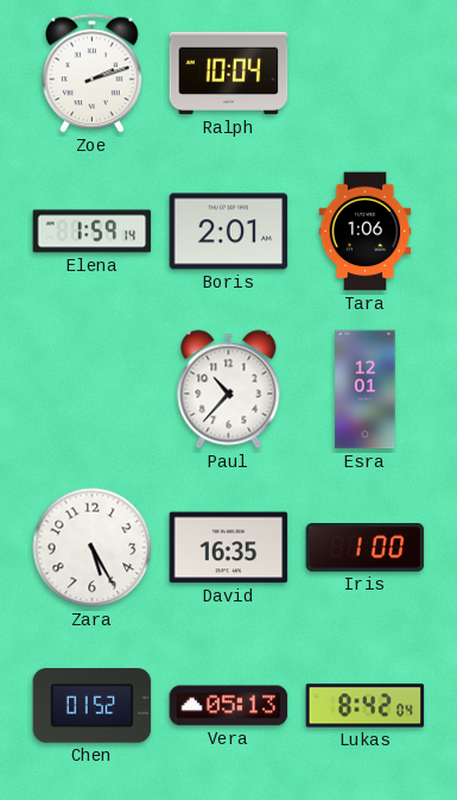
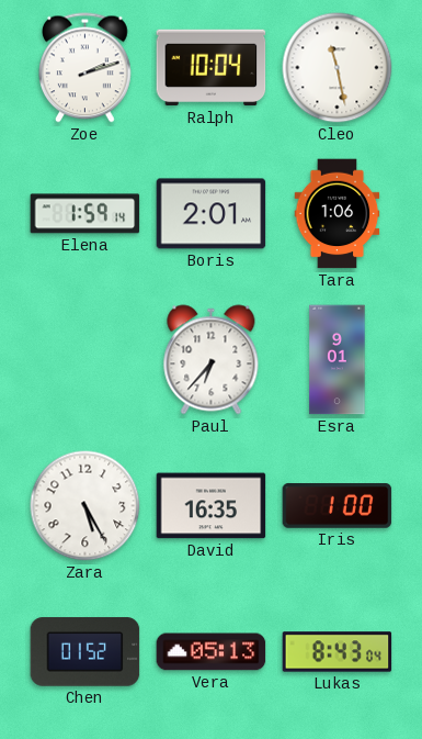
Cleo: none -> 11:28 (338, 68)
Paul: 10:37 -> 6:37 (212, 360)
Esra: 12:01 -> 9:01 (338, 360)
Lukas: 8:42 -> 8:43 (338, 652)
